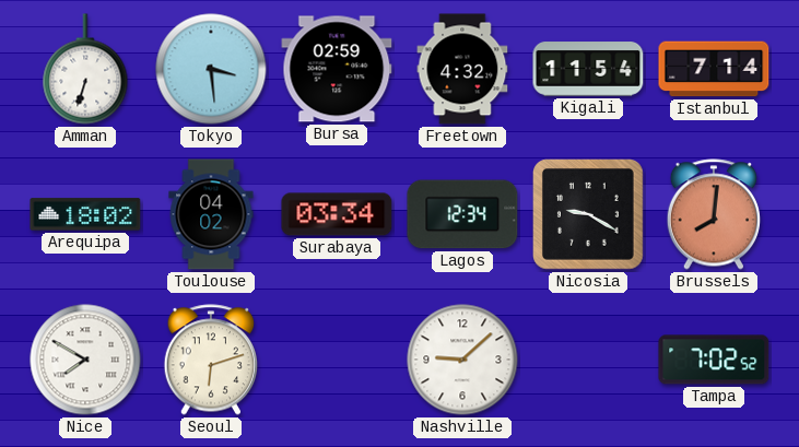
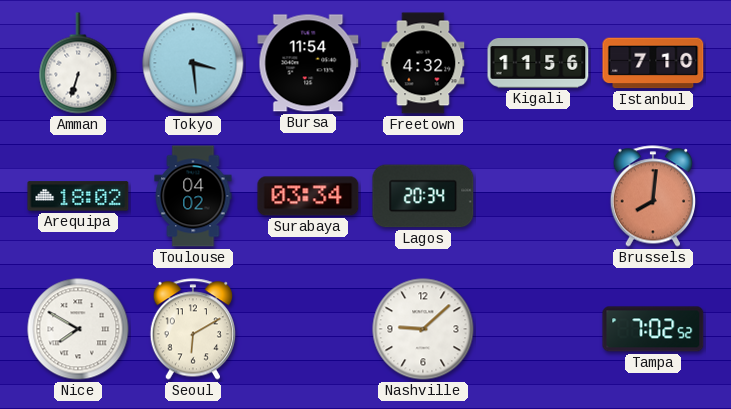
Bursa: 02:59 -> 11:54 (308, 63)
Kigali: 11:54 -> 11:56 (538, 63)
Istanbul: 7:14 -> 7:10 (653, 63)
Lagos: 12:34 -> 20:34 (423, 196)
Nicosia: 9:20 -> none (589, 215)
Seoul: 6:12 -> 6:10 (192, 329)
